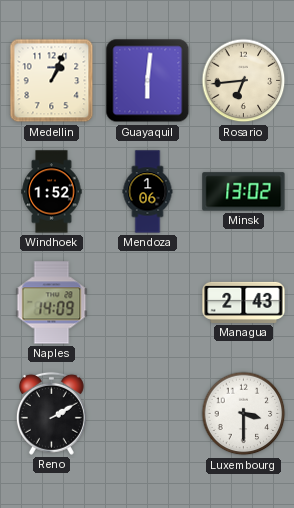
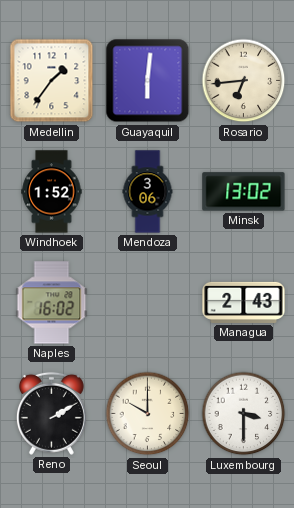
Medellin: 1:04 -> 1:36 (52, 81)
Mendoza: 1:06 -> 3:06 (148, 192)
Naples: 14:09 -> 16:02 (52, 303)
Seoul: none -> 10:00 (148, 414)
